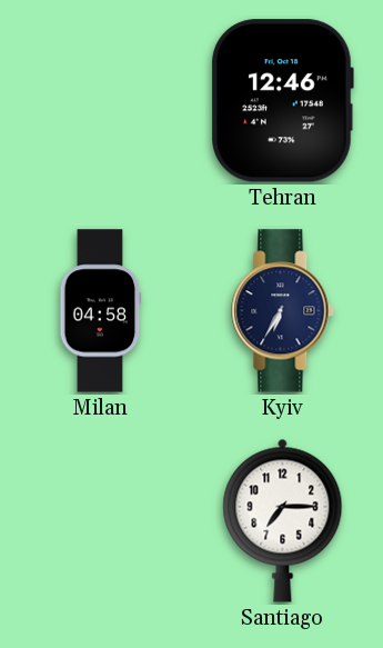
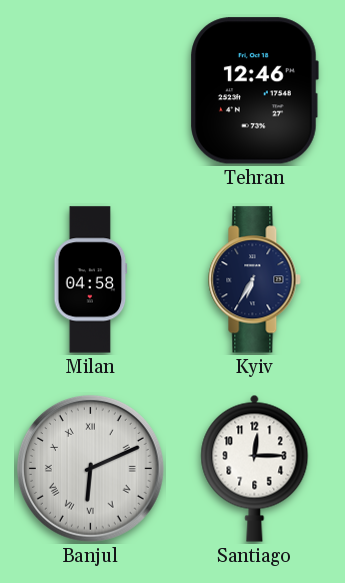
Banjul: none -> 6:11 (90, 468)
Santiago: 7:15 -> 12:15 (255, 468)
